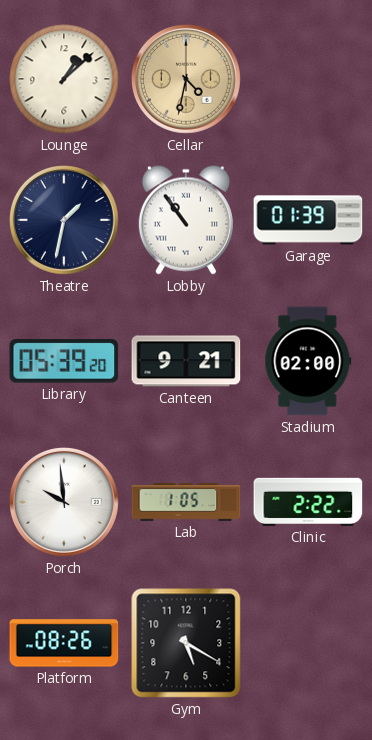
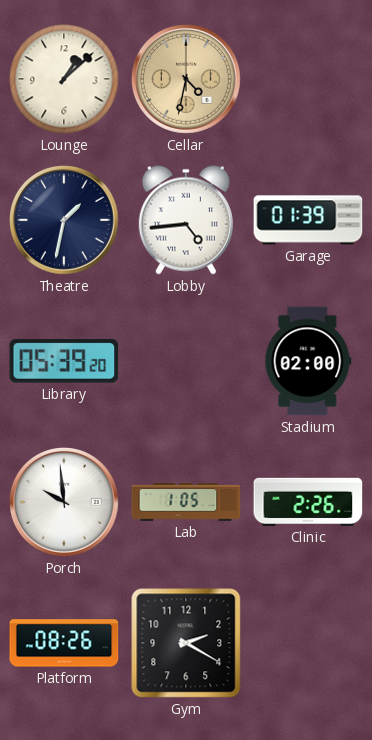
Lobby: 10:54 -> 4:44 (186, 220)
Canteen: 9:21 -> none (186, 361)
Clinic: 2:22 -> 2:26 (308, 502)
Gym: 5:20 -> 2:20 (186, 643)
